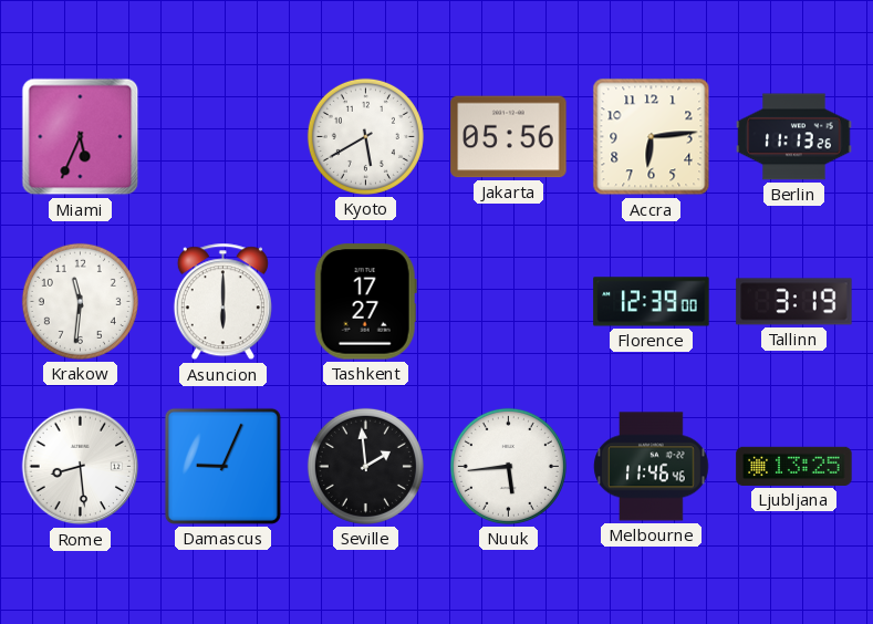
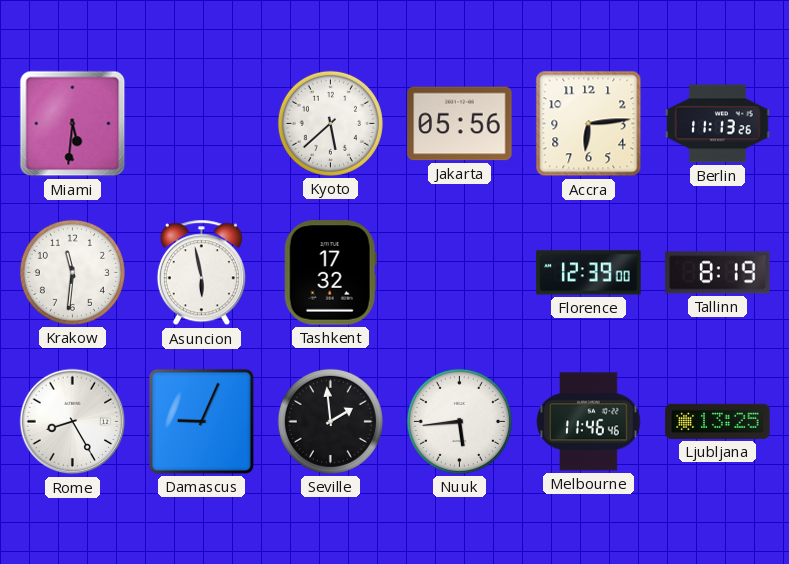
Miami: 5:34 -> 5:31 (73, 124)
Kyoto: 5:40 -> 5:38 (330, 123)
Asuncion: 6:00 -> 5:58 (201, 273)
Tashkent: 17:27 -> 17:32 (330, 273)
Tallinn: 3:19 -> 8:19 (718, 273)
Rome: 8:29 -> 8:25 (73, 422)
